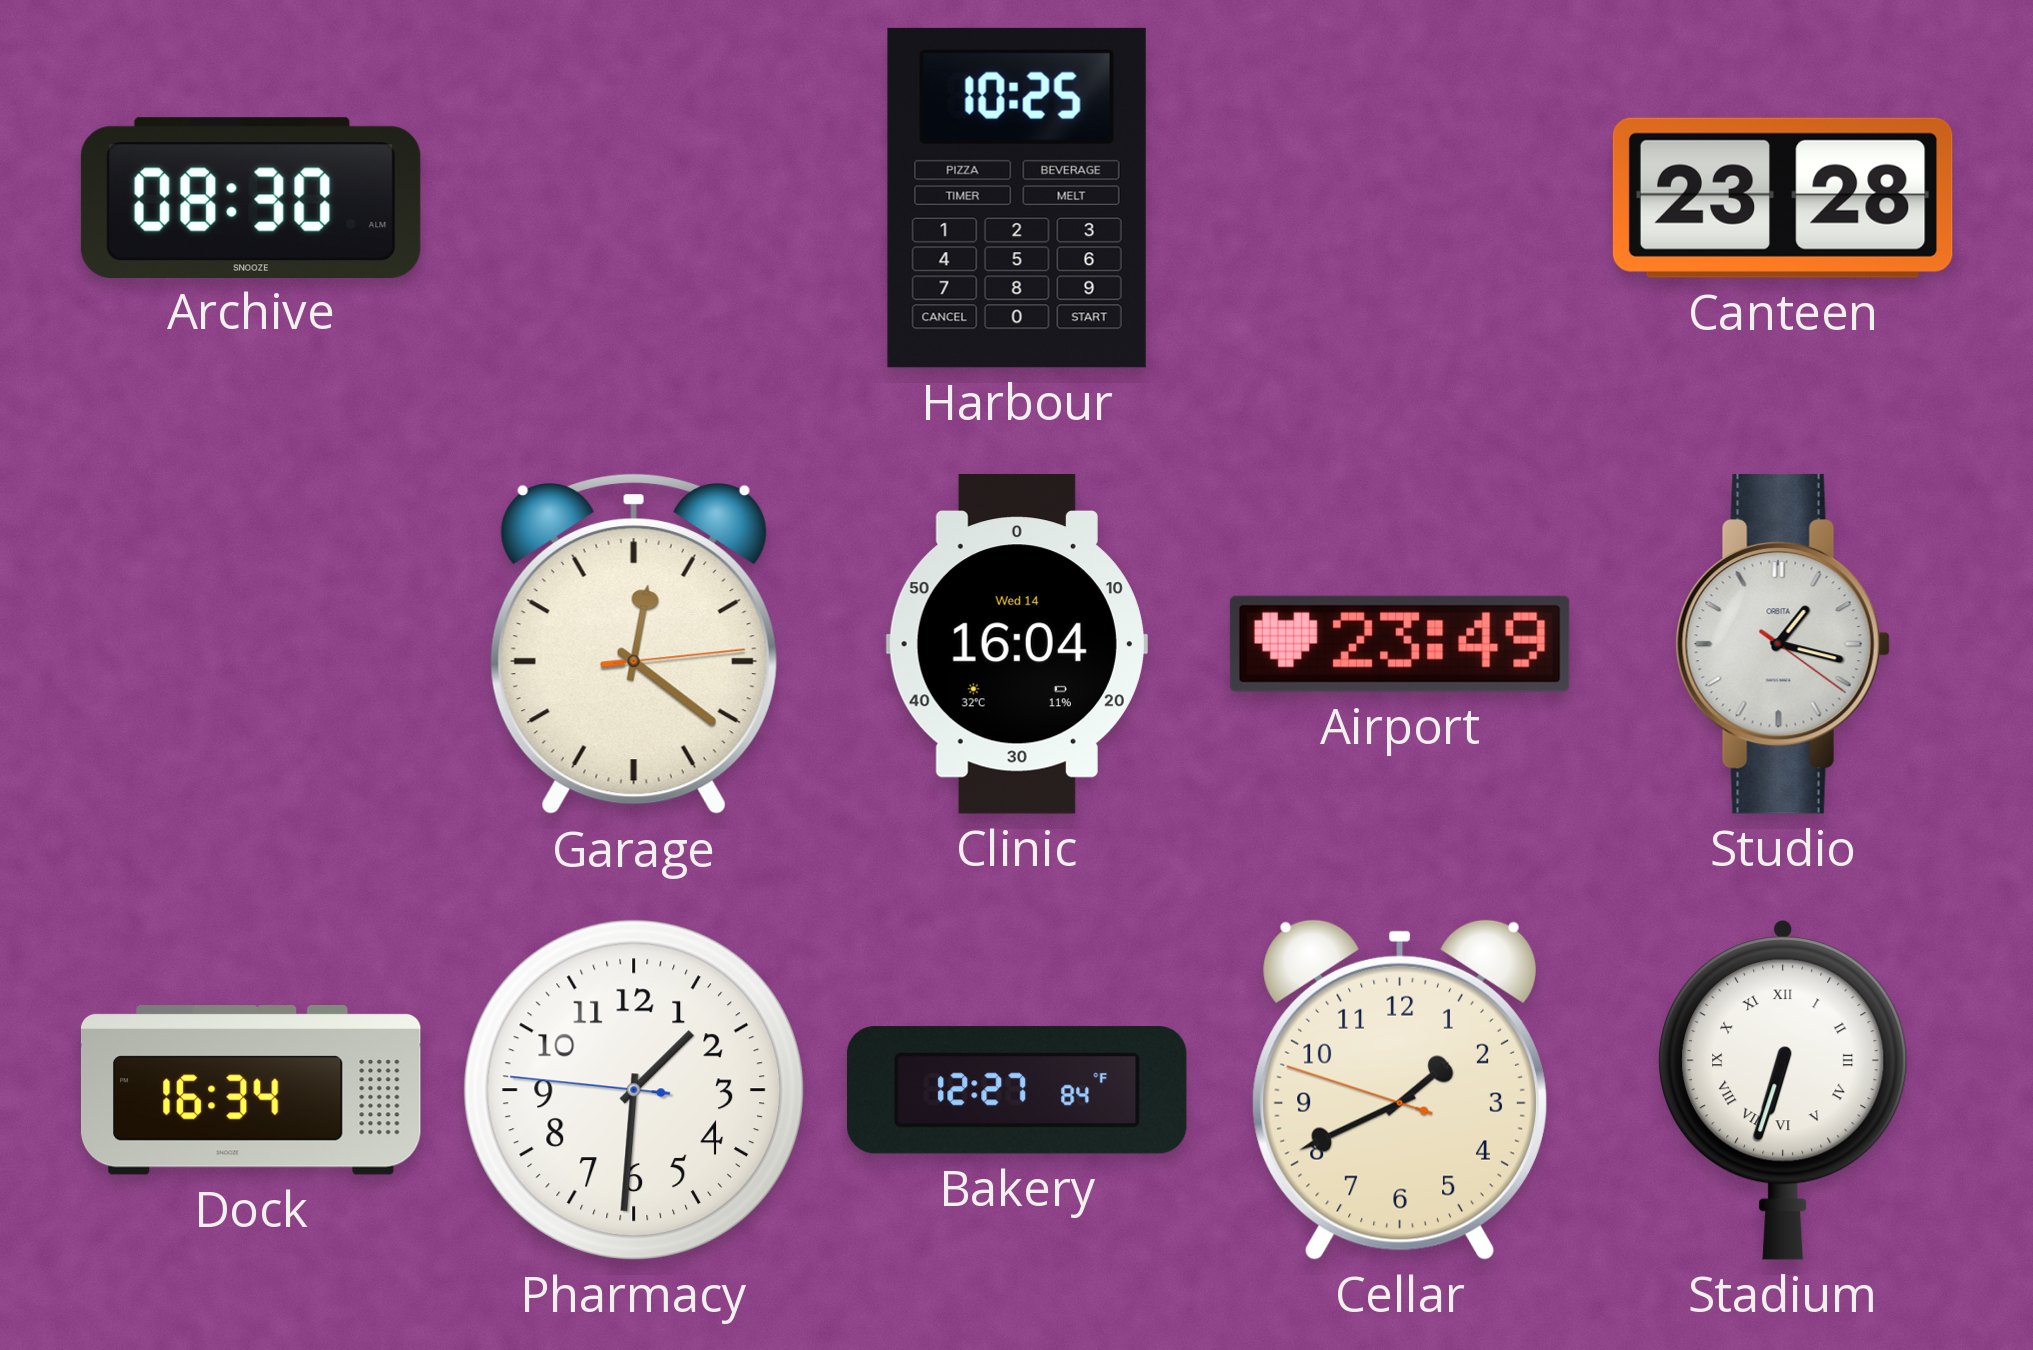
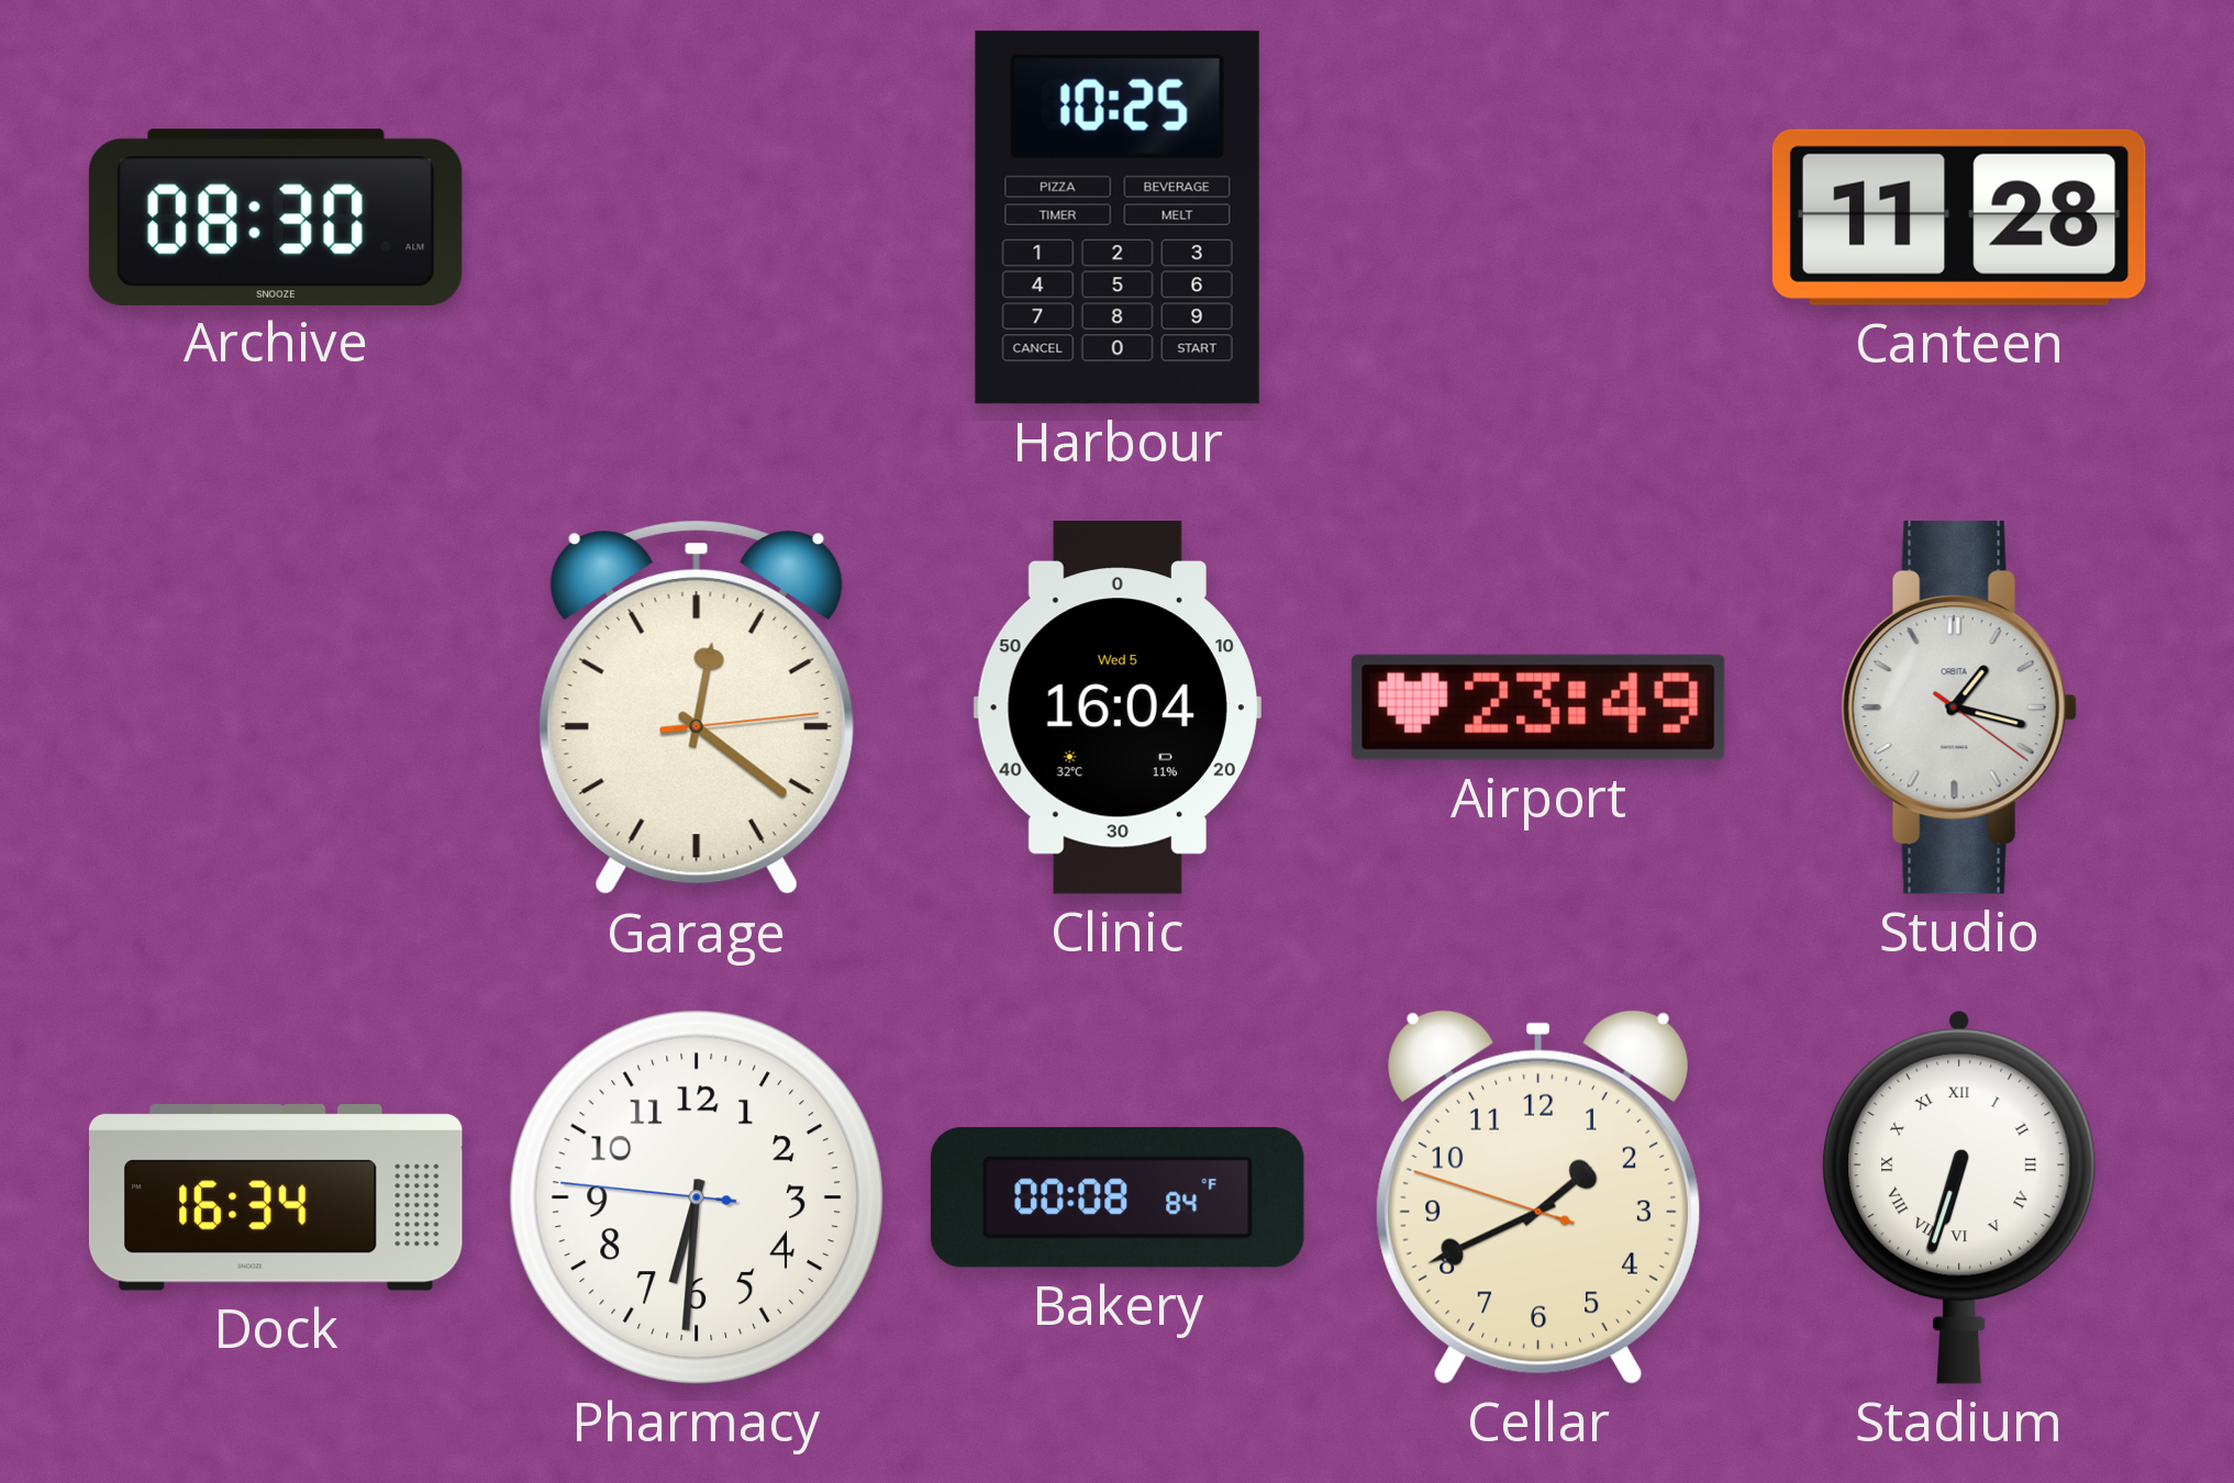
Canteen: 23:28 -> 11:28 (1959, 218)
Clinic date: Wed 14 -> Wed 5 (1118, 709)
Pharmacy: 1:30 -> 6:30 (697, 1197)
Bakery: 12:27 -> 00:08 (1118, 1197)
